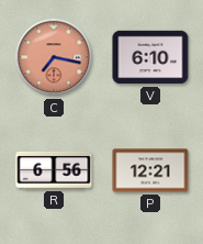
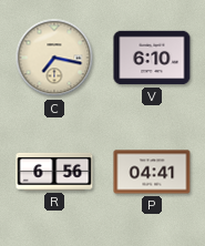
C dial: salmon -> cream (54, 58)
P: 12:21 -> 04:41 (152, 172)
